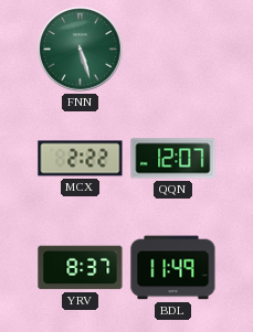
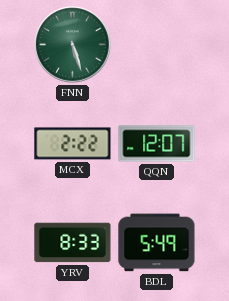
YRV: 8:37 -> 8:33 (73, 243)
BDL: 11:49 -> 5:49 (157, 243)
